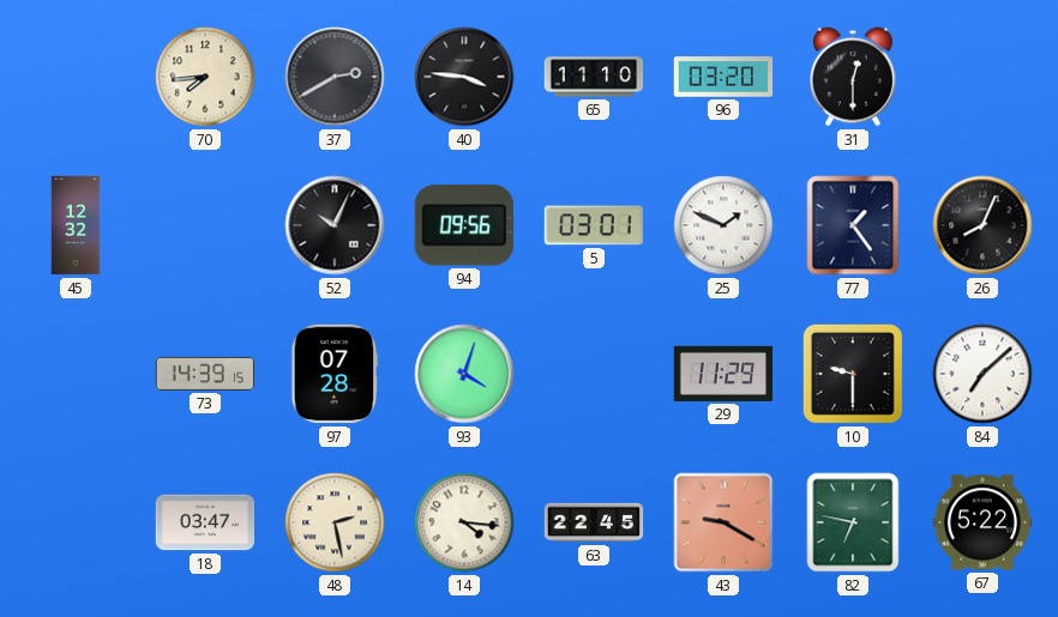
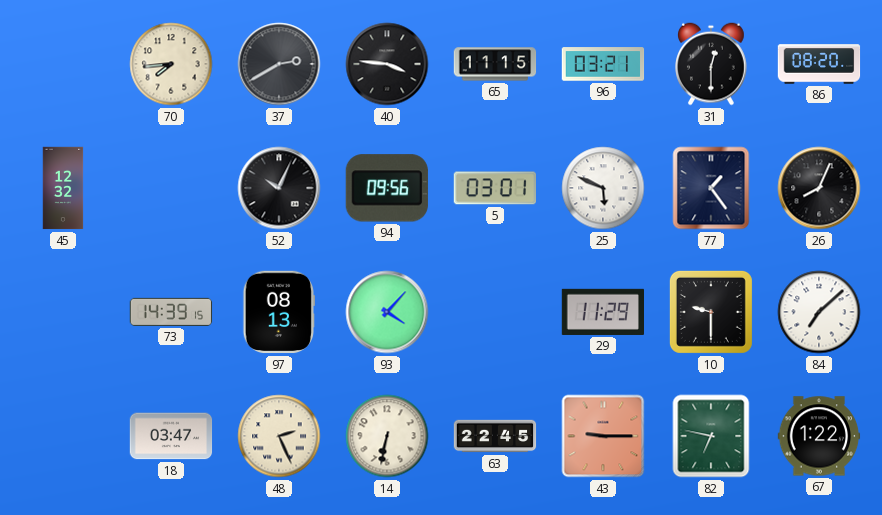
65: 11:10 -> 11:15 (495, 64)
96: 03:20 -> 03:21 (603, 64)
86: none -> 08:20 (819, 64)
25: 1:49 -> 5:49 (603, 188)
97: 07:28 -> 08:13 (278, 312)
93: 4:03 -> 4:07 (387, 312)
48: 2:28 -> 2:26 (279, 436)
14: 4:16 -> 6:32 (387, 436)
43: 9:20 -> 9:15 (603, 436)
67: 5:22 -> 1:22 (819, 436)
